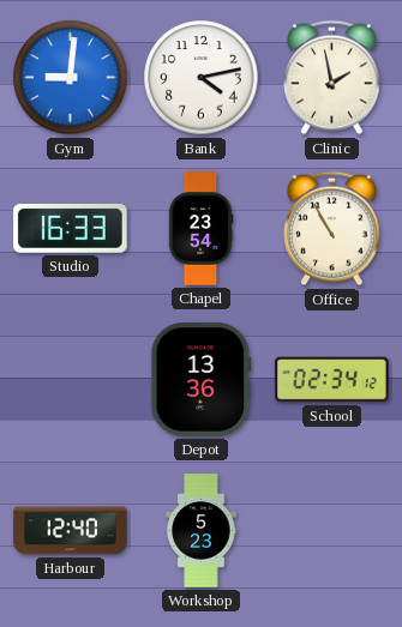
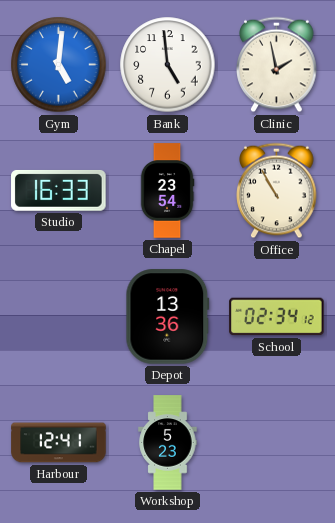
Gym: 9:01 -> 5:01 (59, 65)
Bank: 4:13 -> 4:59 (168, 65)
Harbour: 12:40 -> 12:41 (59, 443)
